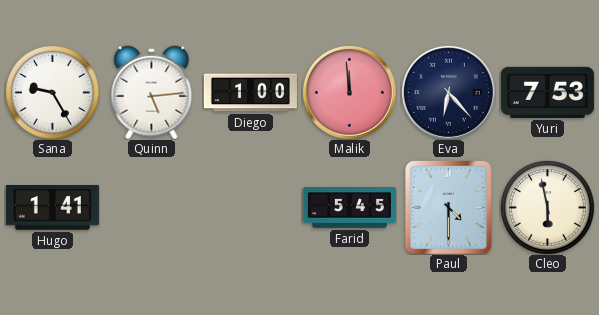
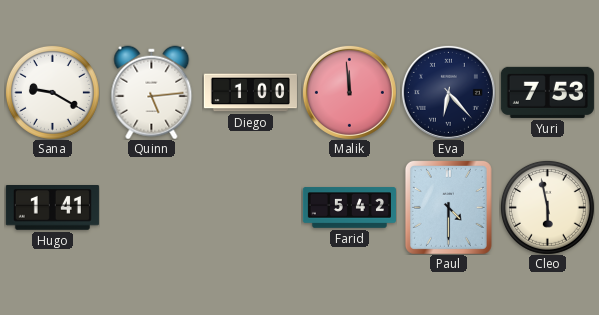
Sana: 9:25 -> 9:20 (52, 92)
Farid: 5:45 -> 5:42 (349, 208)
